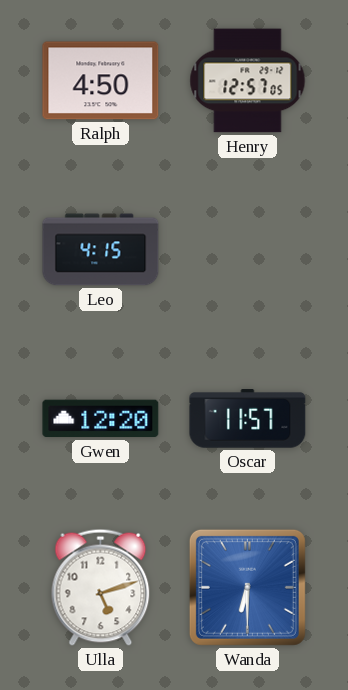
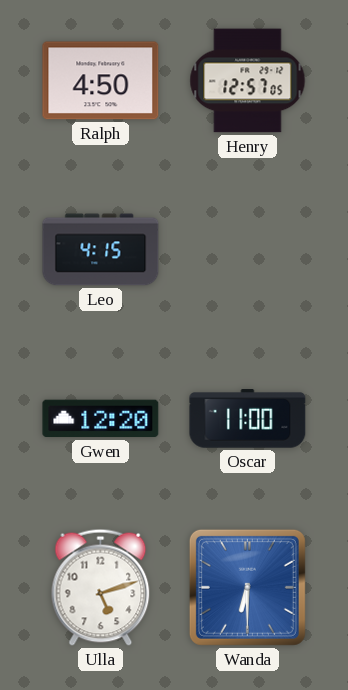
Oscar: 11:57 -> 11:00 (248, 419)
